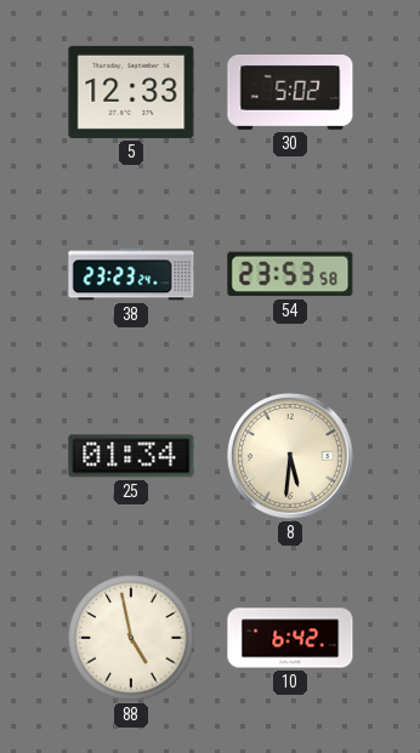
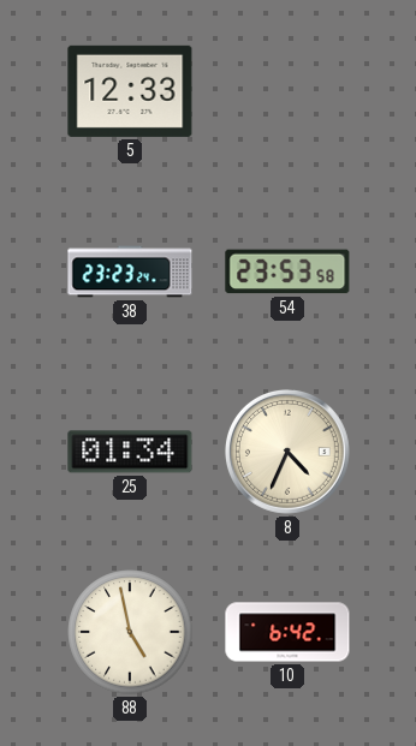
30: 5:02 -> none (290, 93)
8: 5:31 -> 4:34 (287, 452)
